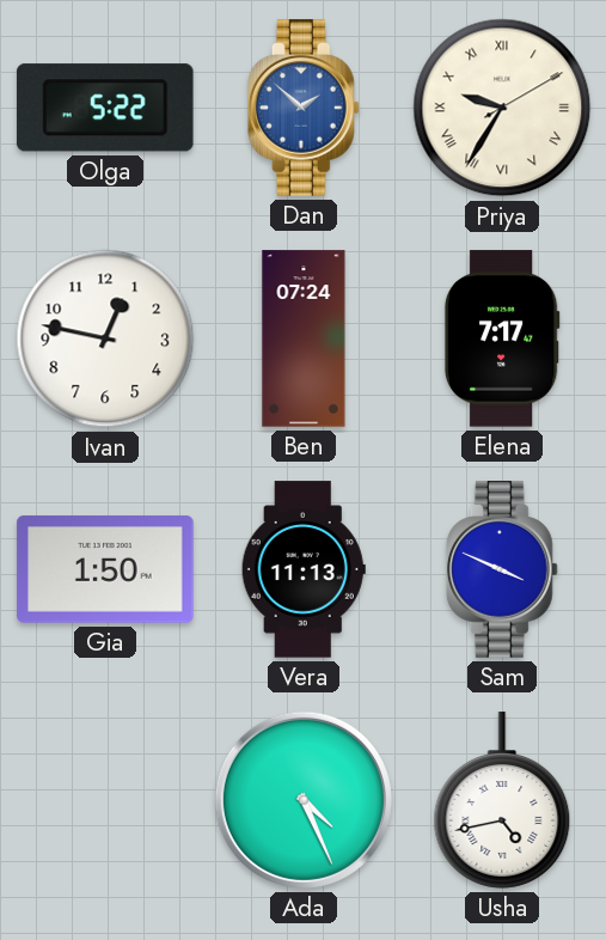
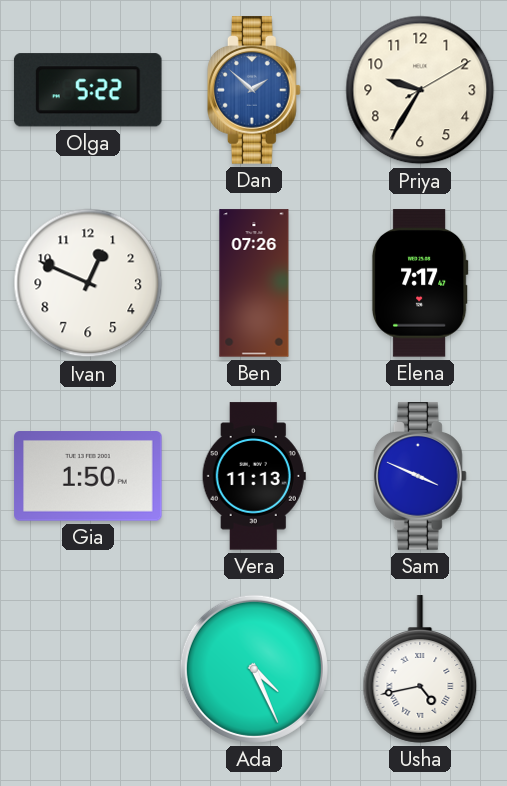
Priya numerals: Roman -> Arabic (420, 90)
Ivan: 12:47 -> 12:49 (88, 283)
Ben: 07:24 -> 07:26 (254, 283)
